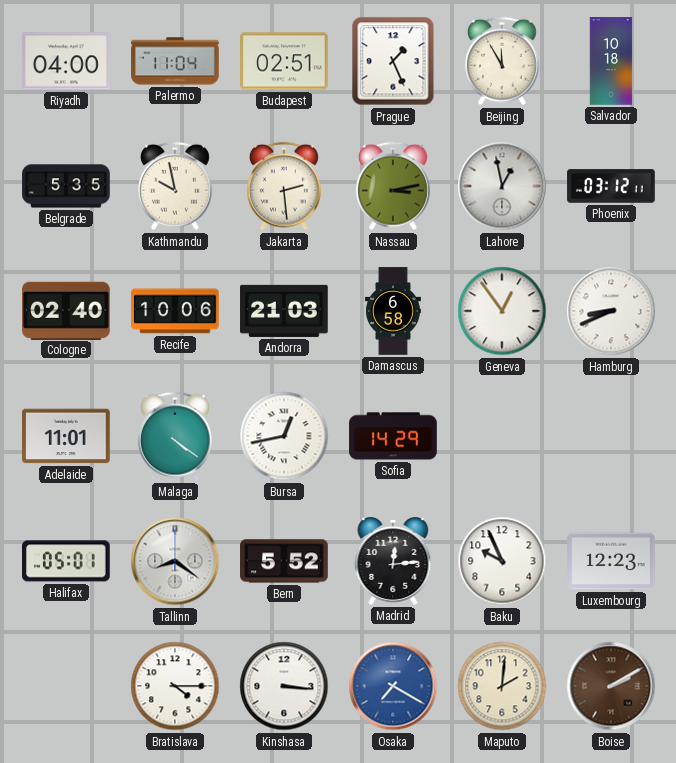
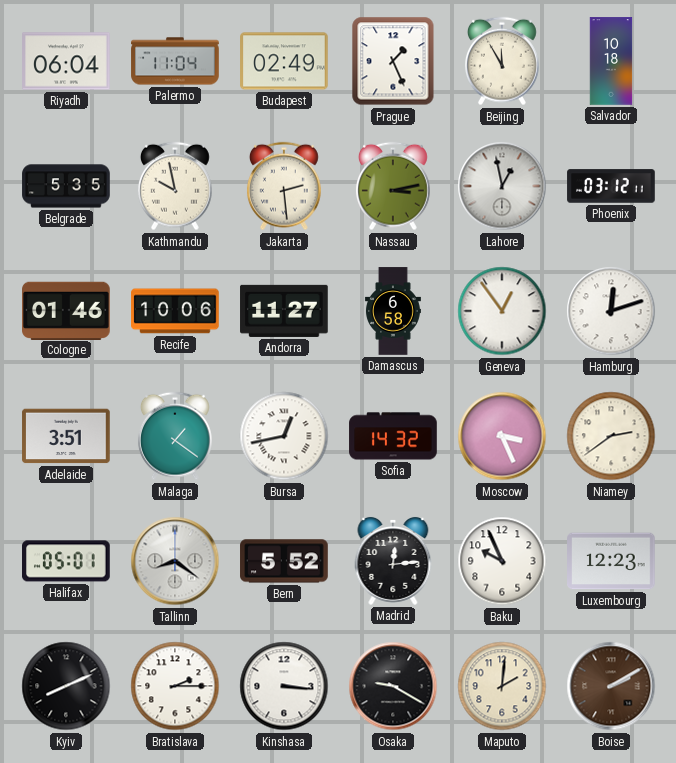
Riyadh: 04:00 -> 06:04 (66, 61)
Budapest: 02:51 -> 02:49 (284, 61)
Cologne: 02:40 -> 01:46 (66, 310)
Andorra: 21:03 -> 11:27 (284, 311)
Hamburg: 8:41 -> 12:12 (611, 311)
Adelaide: 11:01 -> 3:51 (66, 436)
Malaga: 4:21 -> 1:21 (175, 436)
Sofia: 14:29 -> 14:32 (393, 436)
Moscow: none -> 3:26 (502, 436)
Niamey: none -> 2:39 (611, 436)
Kyiv: none -> 8:11 (66, 686)
Bratislava: 4:15 -> 2:15 (175, 686)
Osaka: 7:20 -> 9:20 (393, 686)
Osaka dial: blue -> black (393, 686)
